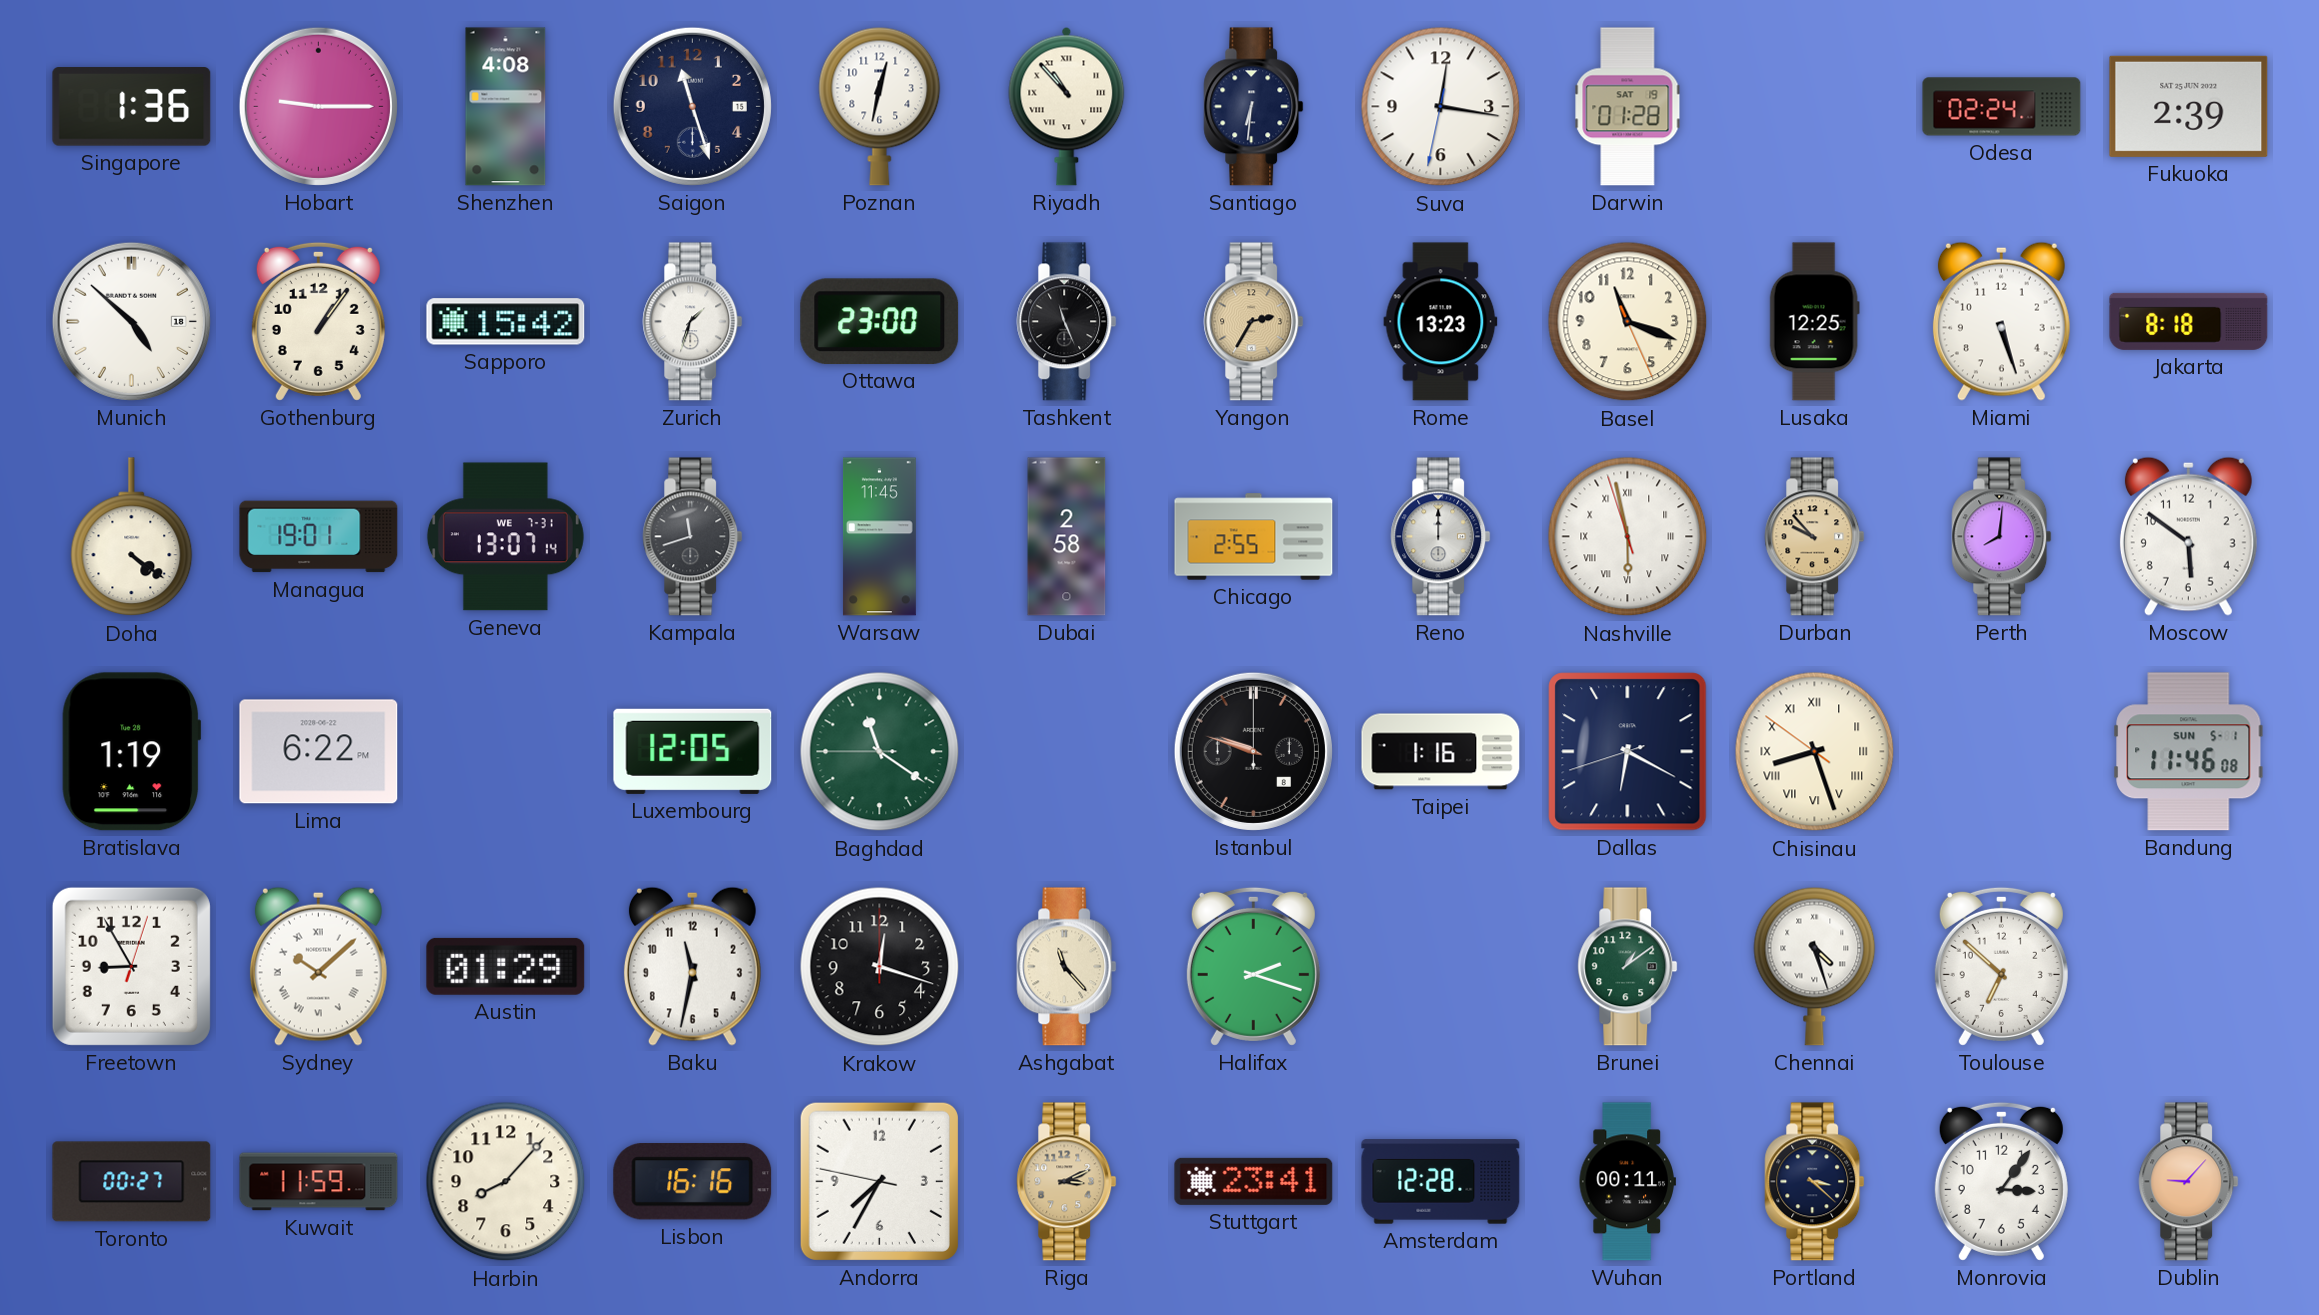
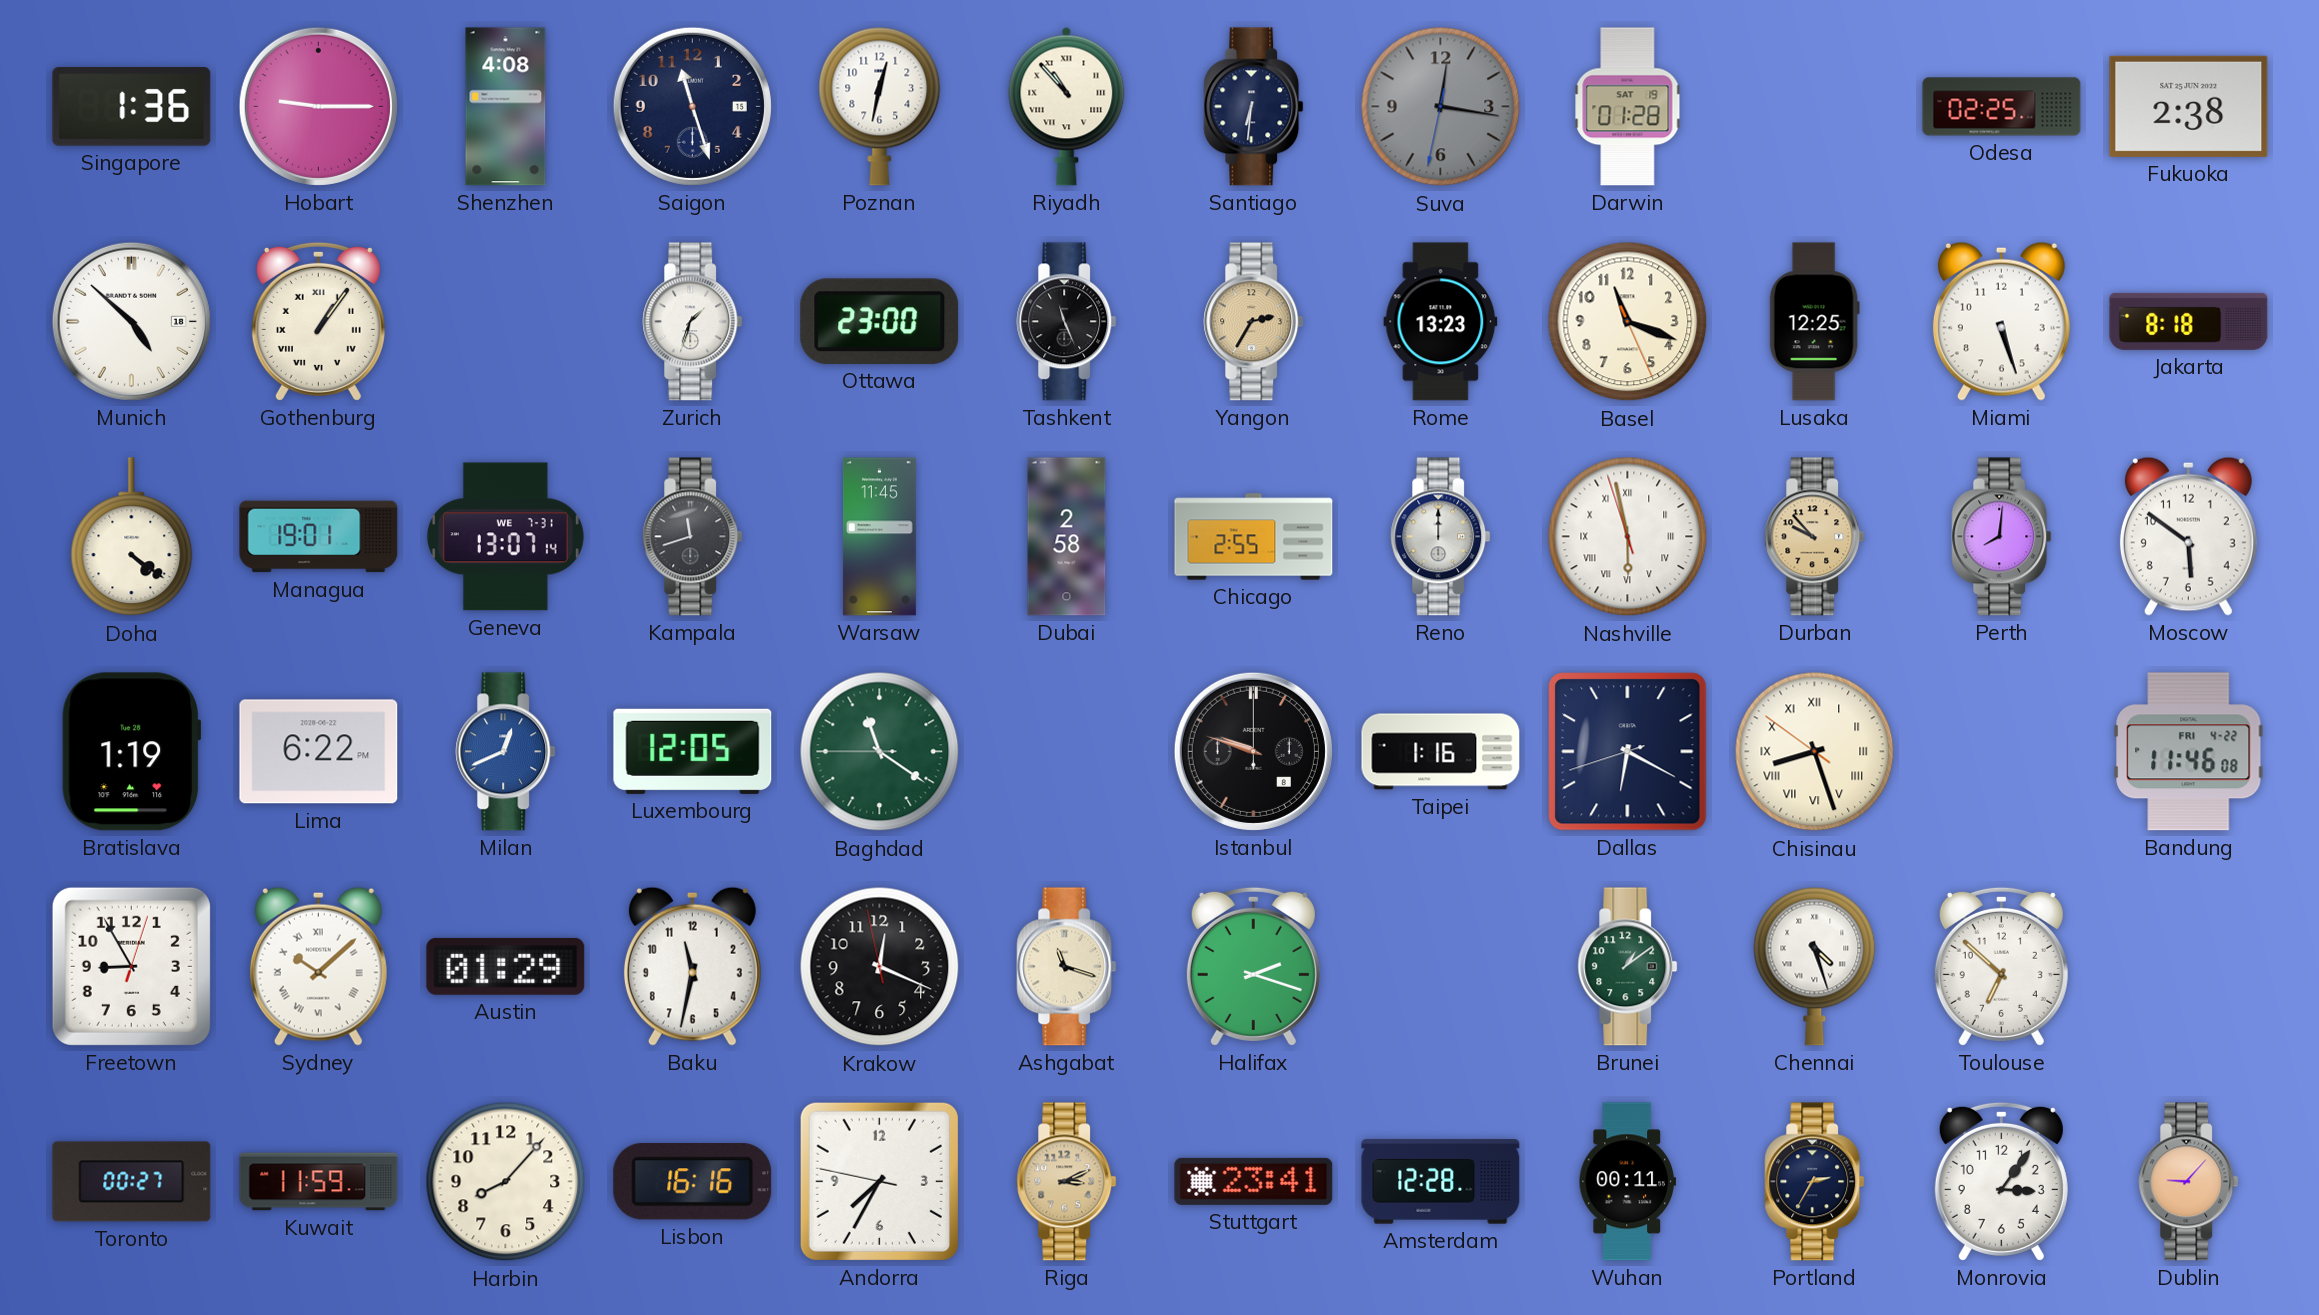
Suva dial: white -> grey (1441, 107)
Odesa: 02:24 -> 02:25 (2002, 107)
Fukuoka: 2:39 -> 2:38 (2189, 106)
Gothenburg numerals: Arabic -> Roman (318, 321)
Sapporo: 15:42 -> none (506, 322)
Milan: none -> 12:41 (506, 752)
Bandung date: SUN 5-1 -> FRI 4-22 (2189, 752)
Krakow: 12:18:00 -> 12:18:58 (880, 967)
Ashgabat: 11:23 -> 11:18 (1067, 967)
Portland: 3:22 -> 2:35 (1815, 1182)
